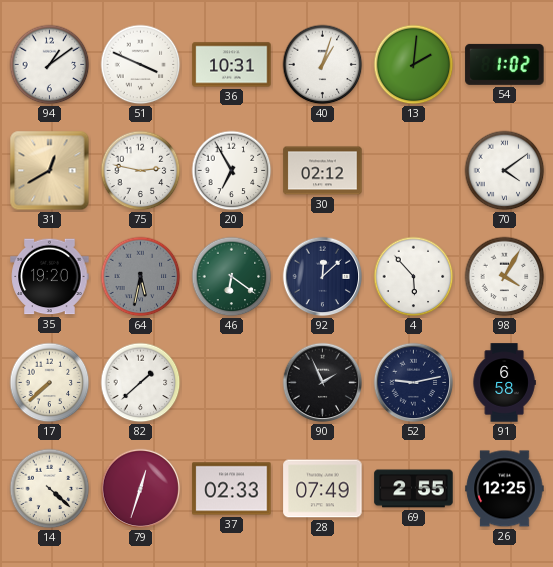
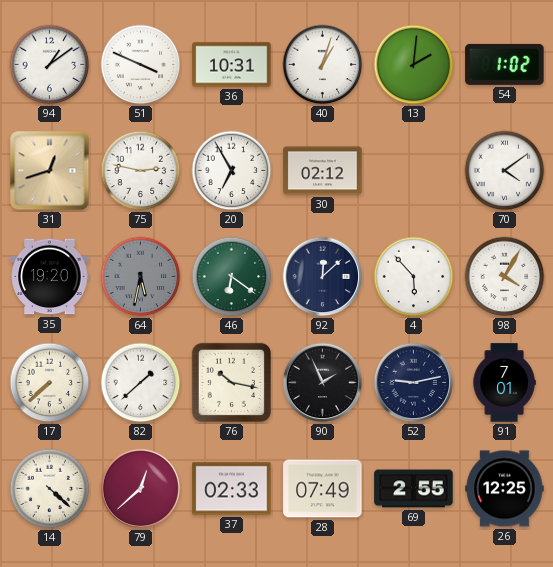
31: 12:40 -> 12:42 (50, 171)
76: none -> 10:17 (231, 382)
91: 6:58 -> 7:01 (504, 383)
79: 12:33 -> 12:38 (141, 489)
